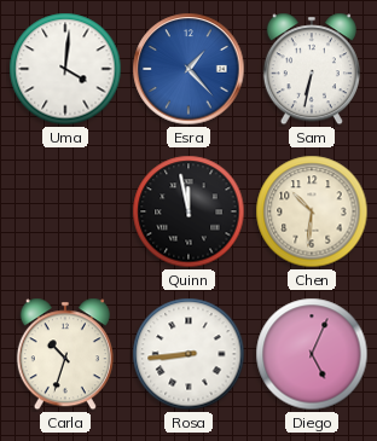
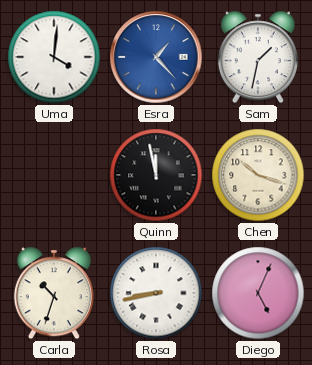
Sam: 6:32 -> 1:32 (258, 57)
Chen: 10:31 -> 10:18 (258, 175)
Rosa: 8:44 -> 8:43 (156, 293)
